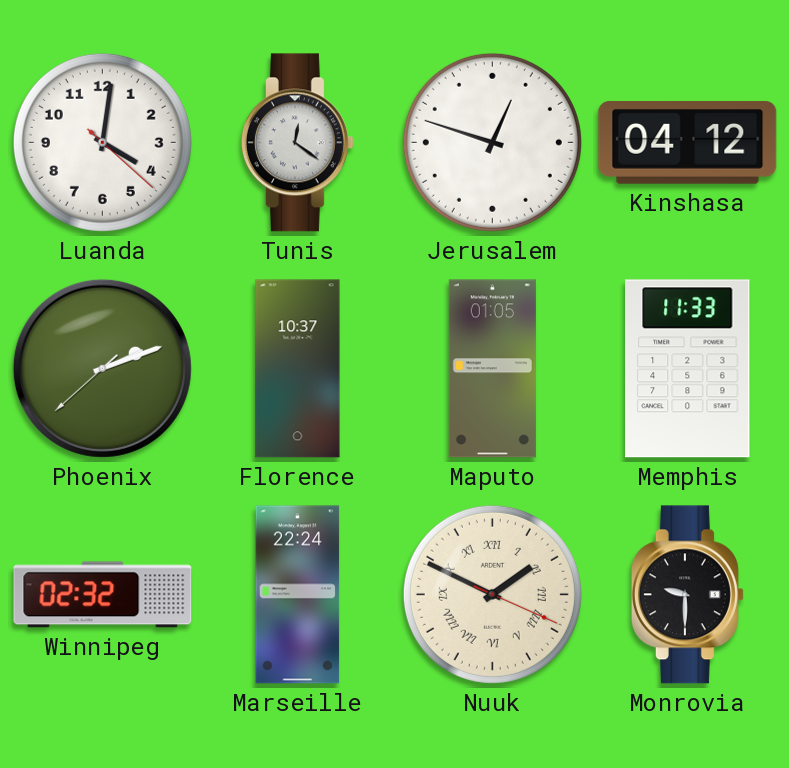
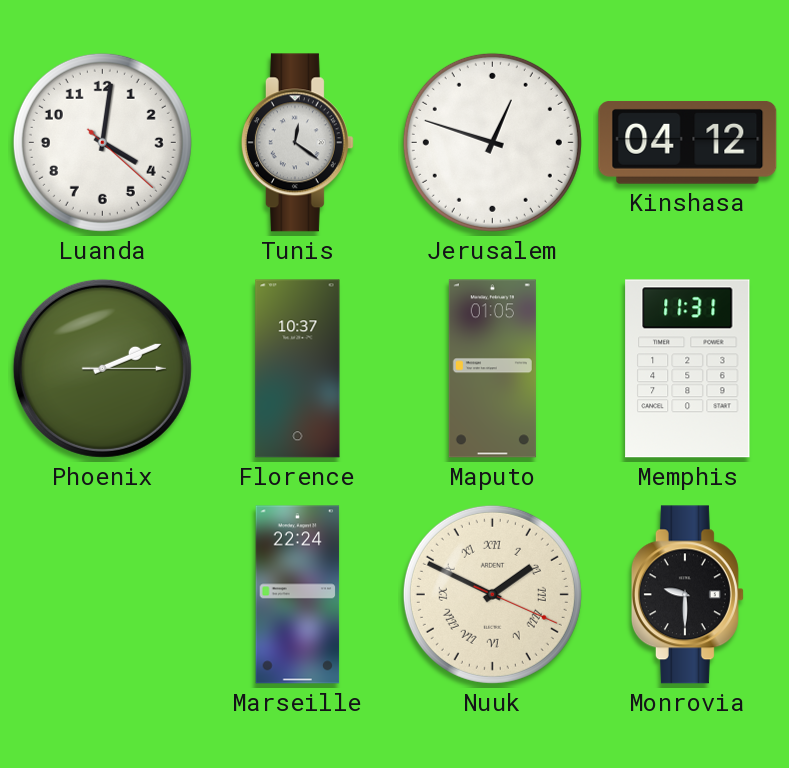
Phoenix: 2:11:38 -> 2:11:15 (102, 368)
Memphis: 11:33 -> 11:31 (688, 369)
Winnipeg: 02:32 -> none (103, 595)
